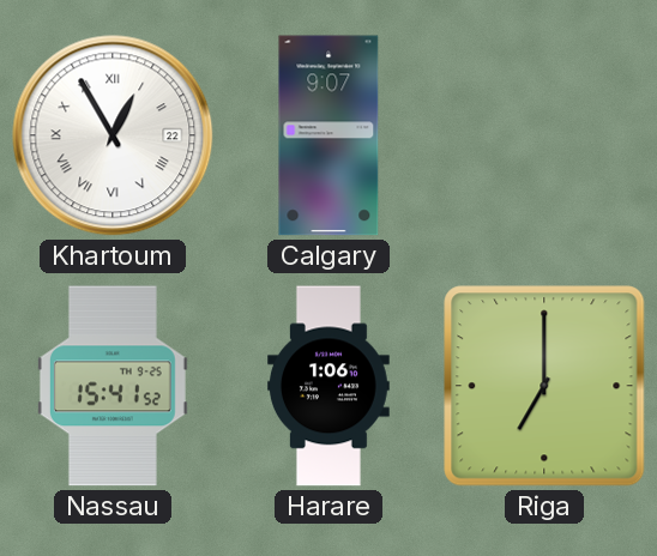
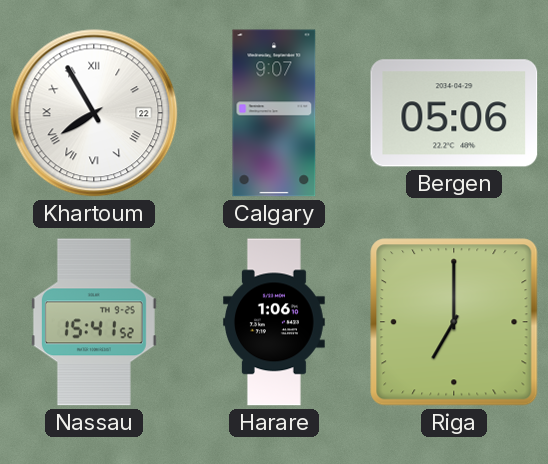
Khartoum: 12:55 -> 7:55 (94, 113)
Bergen: none -> 05:06 (454, 113)
